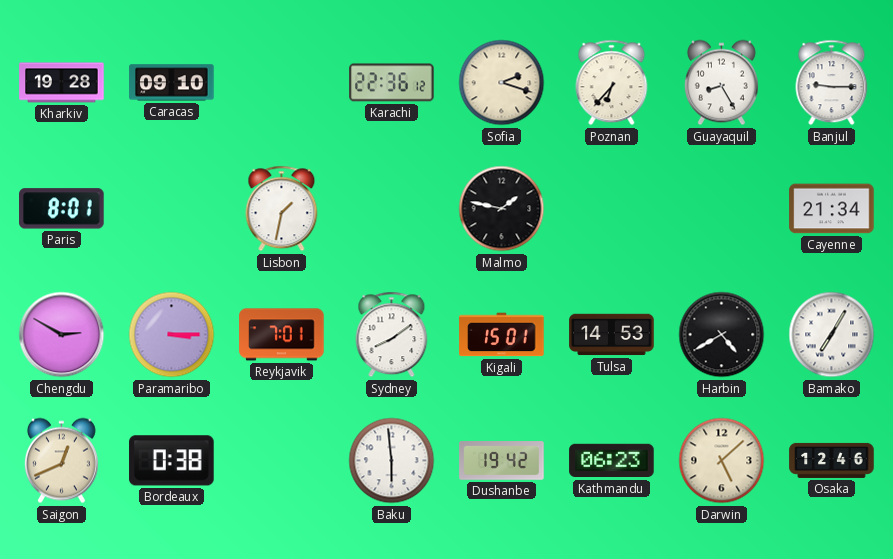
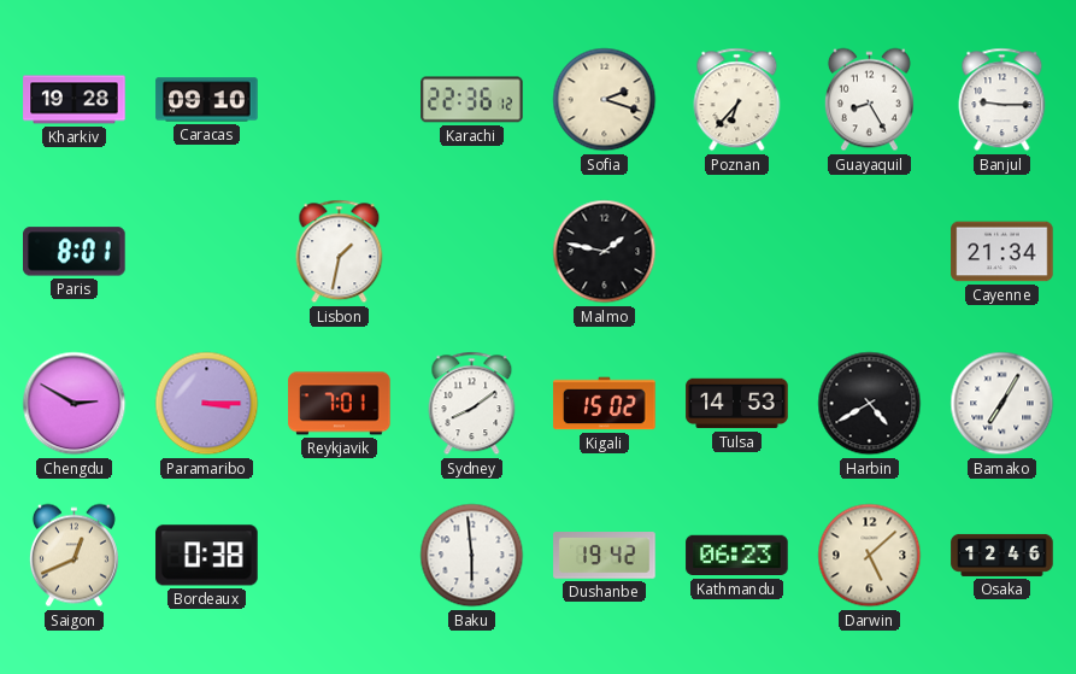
Kigali: 15:01 -> 15:02 (605, 404)
